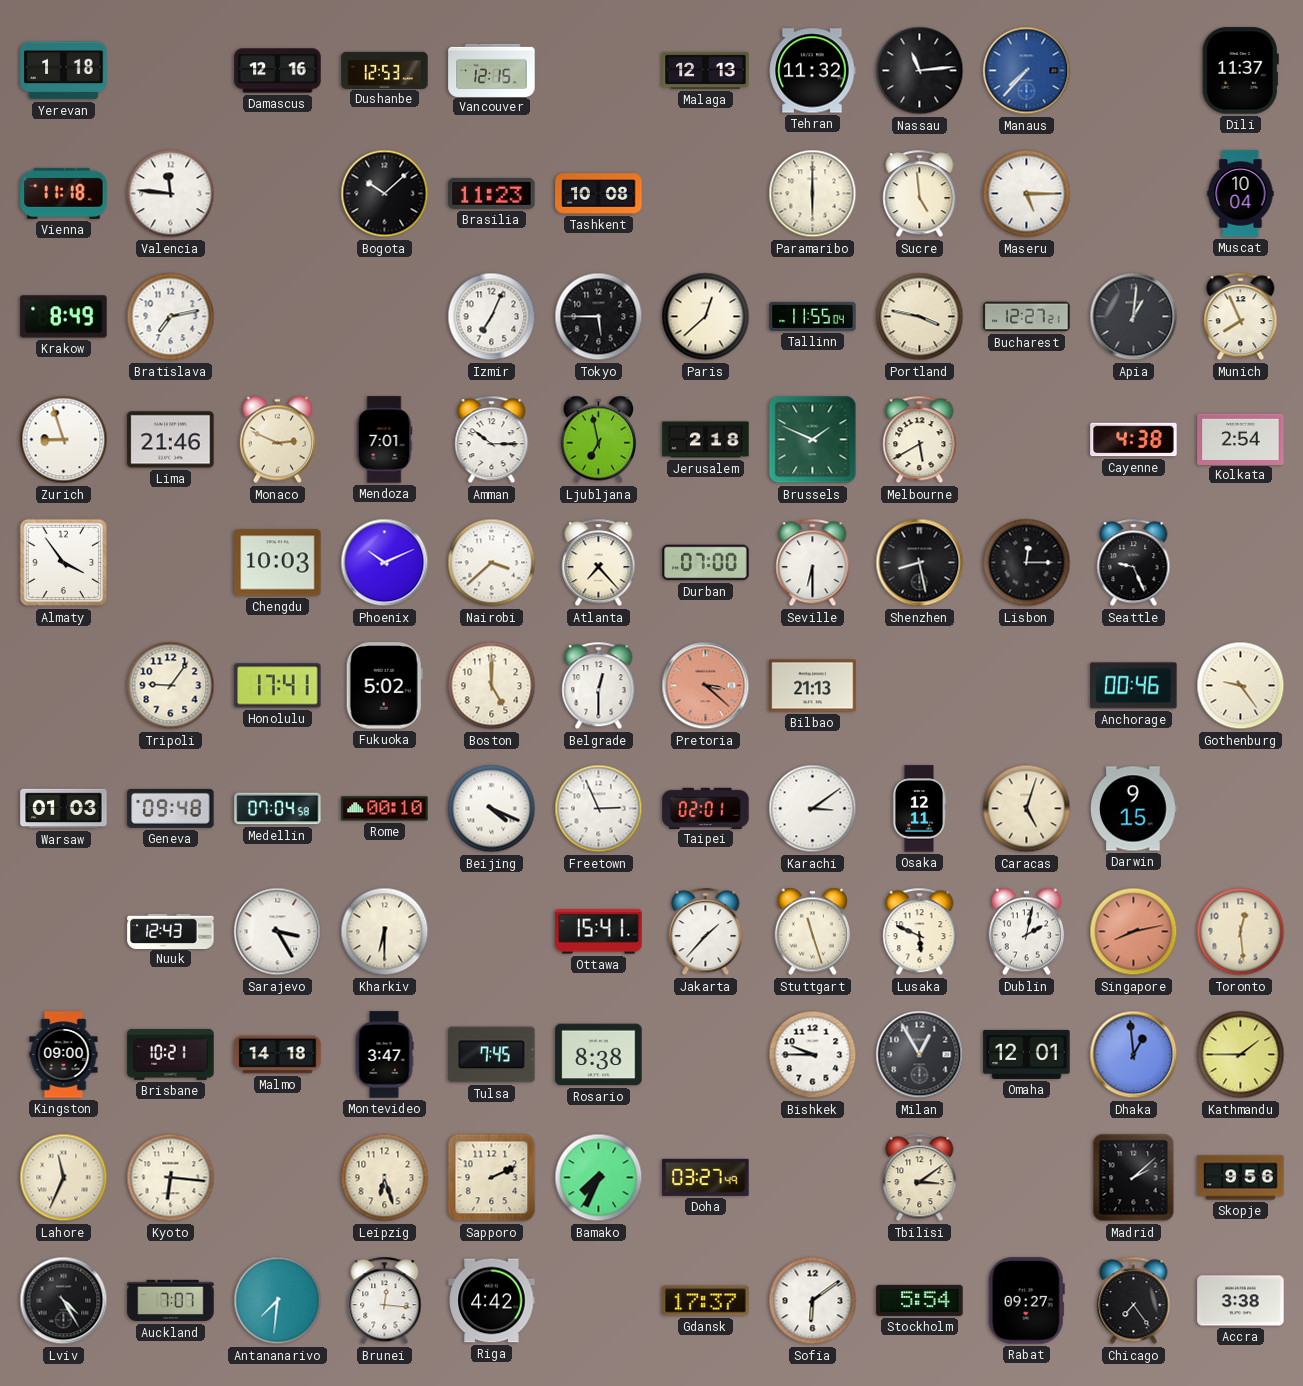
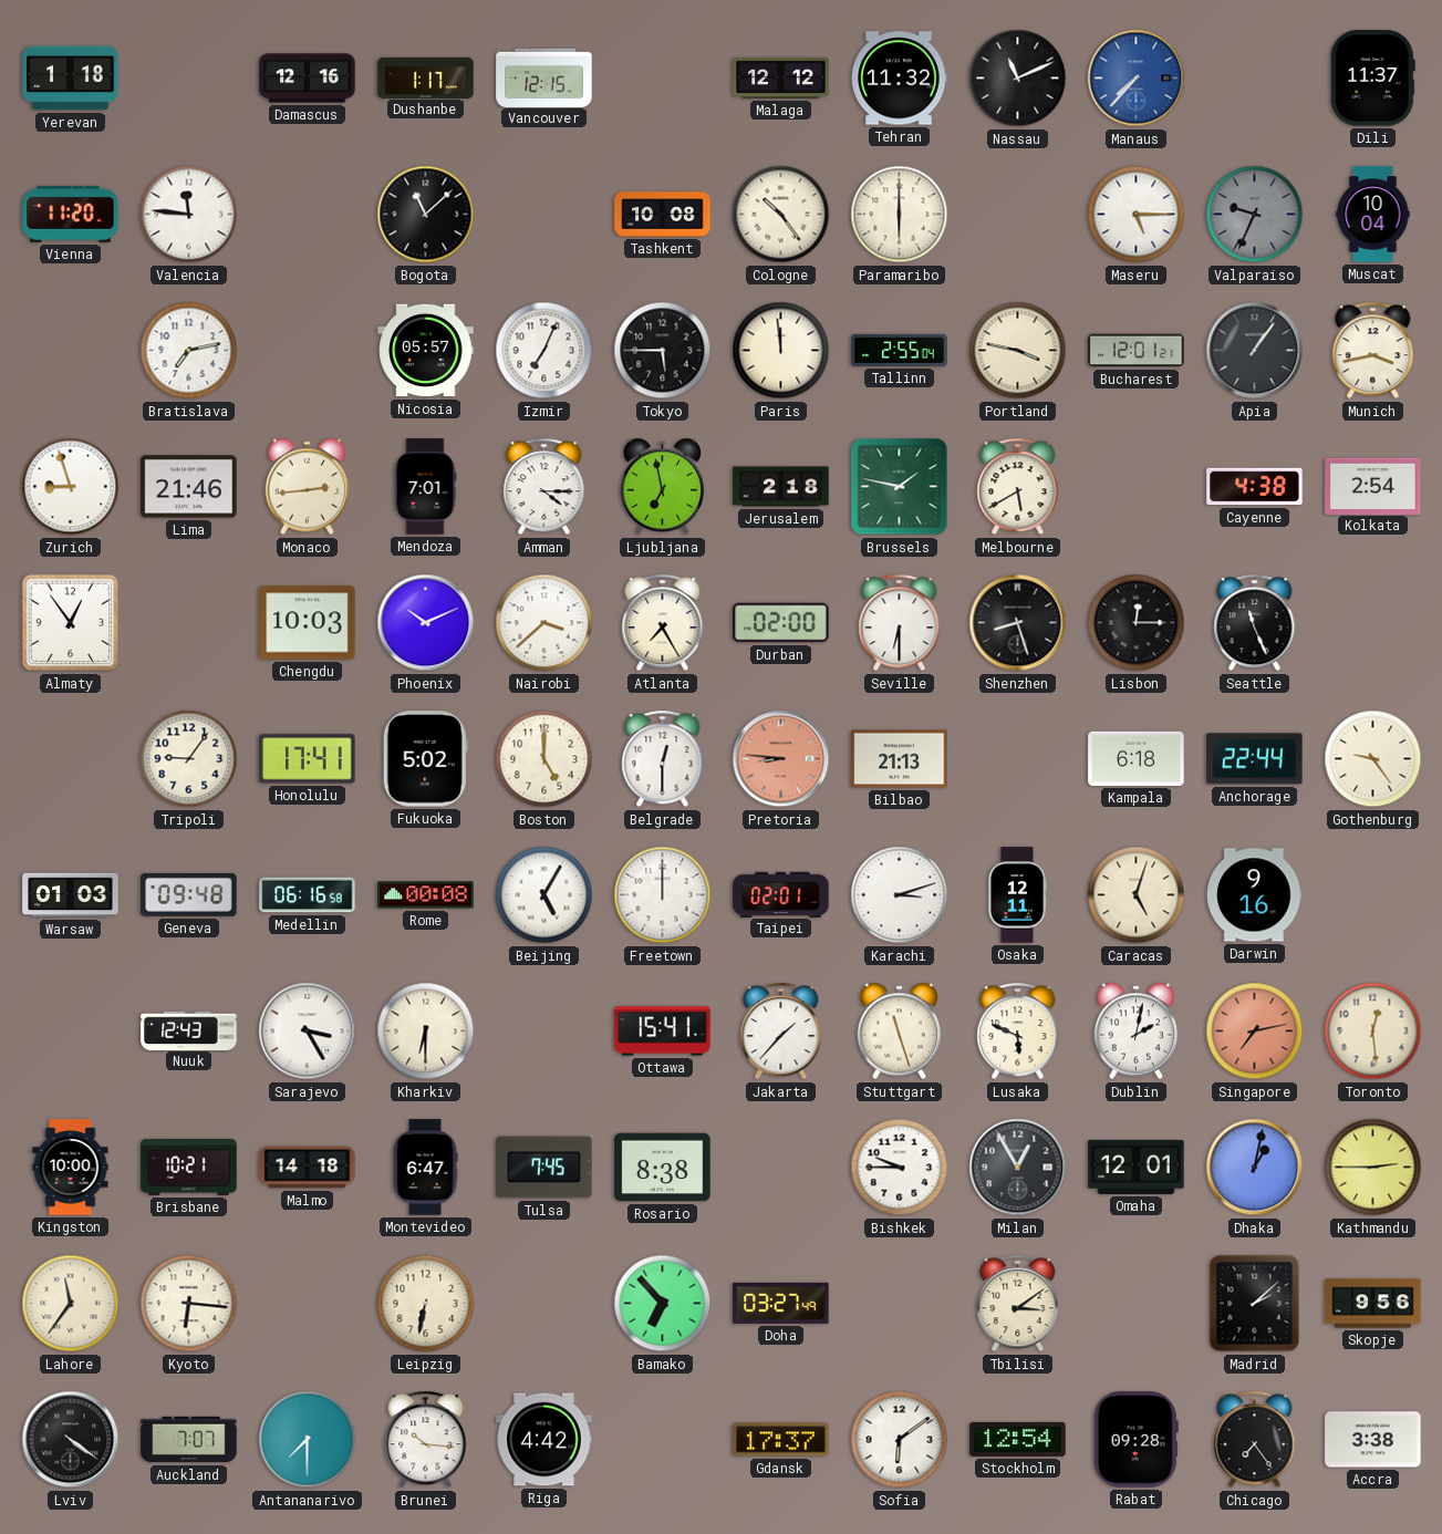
Dushanbe: 12:53 -> 1:17 (426, 77)
Malaga: 12:13 -> 12:12 (781, 77)
Nassau: 11:14 -> 11:11 (1018, 79)
Vienna: 11:18 -> 11:20 (71, 214)
Bogota: 10:08 -> 11:08 (426, 215)
Brasilia: 11:23 -> none (492, 193)
Cologne: none -> 10:24 (781, 215)
Sucre: 4:59 -> none (920, 194)
Valparaiso: none -> 9:34 (1255, 215)
Krakow: 8:49 -> none (64, 317)
Nicosia: none -> 05:57 (426, 351)
Paris: 12:38 -> 11:59 (781, 351)
Tallinn: 11:55 -> 2:55 (900, 350)
Bucharest: 12:27 -> 12:01 (1137, 351)
Apia: 1:01 -> 1:06 (1255, 351)
Munich: 7:56 -> 3:43 (1373, 351)
Monaco: 2:49 -> 2:44 (307, 487)
Amman: 10:15 -> 4:15 (544, 487)
Brussels: 1:49 -> 1:47 (900, 487)
Almaty: 3:54 -> 12:54 (71, 623)
Atlanta: 7:23 -> 7:25 (663, 623)
Durban: 07:00 -> 02:00 (781, 623)
Shenzhen: 8:28 -> 8:27 (1018, 623)
Seattle: 9:26 -> 11:26 (1255, 623)
Pretoria: 3:22 -> 8:46 (781, 759)
Kampala: none -> 6:18 (1137, 758)
Anchorage: 00:46 -> 22:44 (1255, 759)
Medellin: 07:04 -> 06:16 (308, 895)
Rome: 00:10 -> 00:08 (426, 895)
Beijing: 4:19 -> 5:05 (544, 895)
Freetown: 2:56 -> 12:00 (663, 895)
Karachi: 3:09 -> 3:12 (900, 895)
Darwin: 9:15 -> 9:16 (1255, 895)
Singapore: 8:13 -> 7:13 (1255, 1032)
Kingston: 09:00 -> 10:00 (71, 1168)
Montevideo: 3:47 -> 6:47 (425, 1168)
Dhaka: 12:59 -> 1:02 (1255, 1168)
Kathmandu: 1:45 -> 2:45 (1373, 1168)
Lahore: 11:34 -> 11:36 (71, 1304)
Leipzig: 6:27 -> 6:32 (426, 1304)
Sapporo: 2:11 -> none (492, 1178)
Bamako: 7:34 -> 6:53 (663, 1304)
Lviv: 4:25 -> 4:21 (71, 1440)
Antananarivo: 7:31 -> 7:30 (308, 1440)
Brunei: 12:16 -> 10:16 (426, 1440)
Stockholm: 5:54 -> 12:54 (1018, 1439)
Rabat: 09:27 -> 09:28 (1135, 1440)
